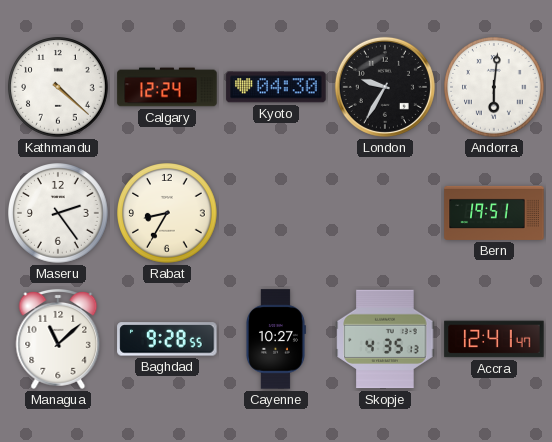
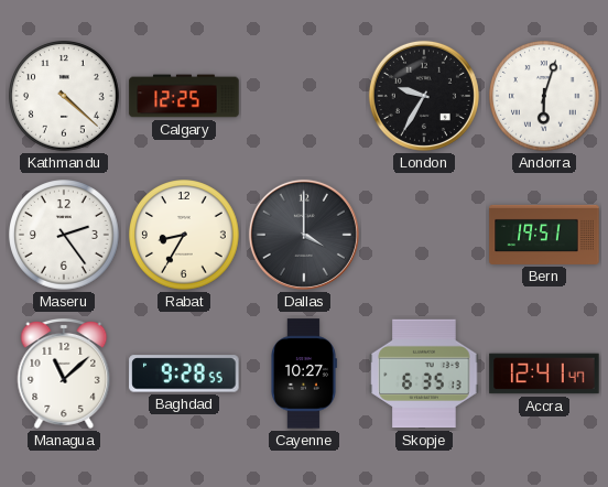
Calgary: 12:24 -> 12:25 (184, 96)
Kyoto: 04:30 -> none (276, 87)
Andorra: 6:01 -> 6:03 (545, 97)
Dallas: none -> 4:00 (304, 235)
Skopje: 4:35 -> 6:35 (424, 374)
